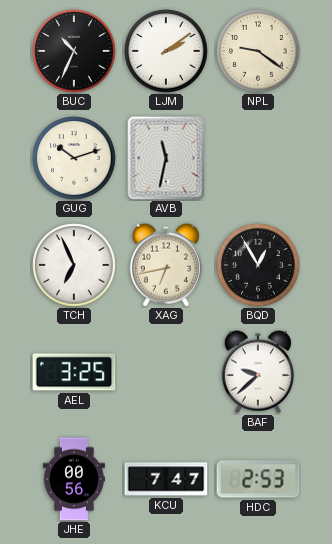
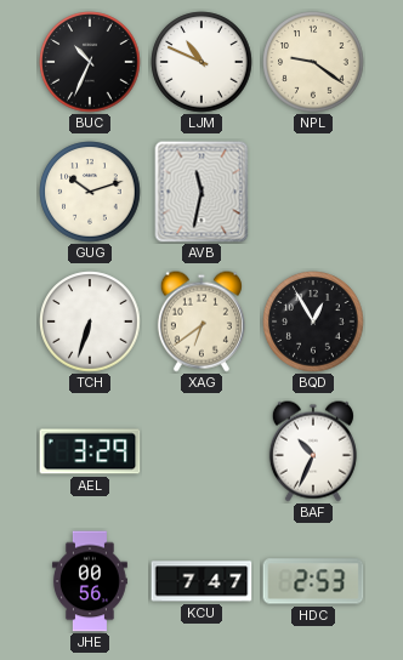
LJM: 2:09 -> 10:49 (201, 62)
TCH: 6:56 -> 6:33 (90, 322)
XAG: 6:43 -> 6:39 (201, 322)
AEL: 3:25 -> 3:29 (90, 451)
BAF: 9:38 -> 10:34 (313, 451)
